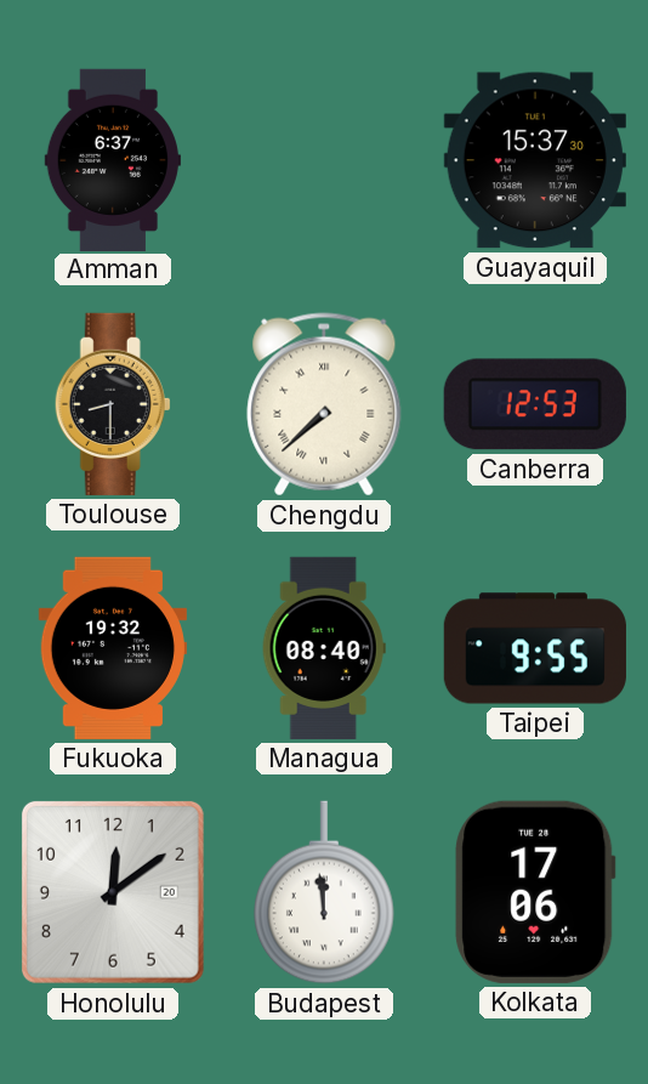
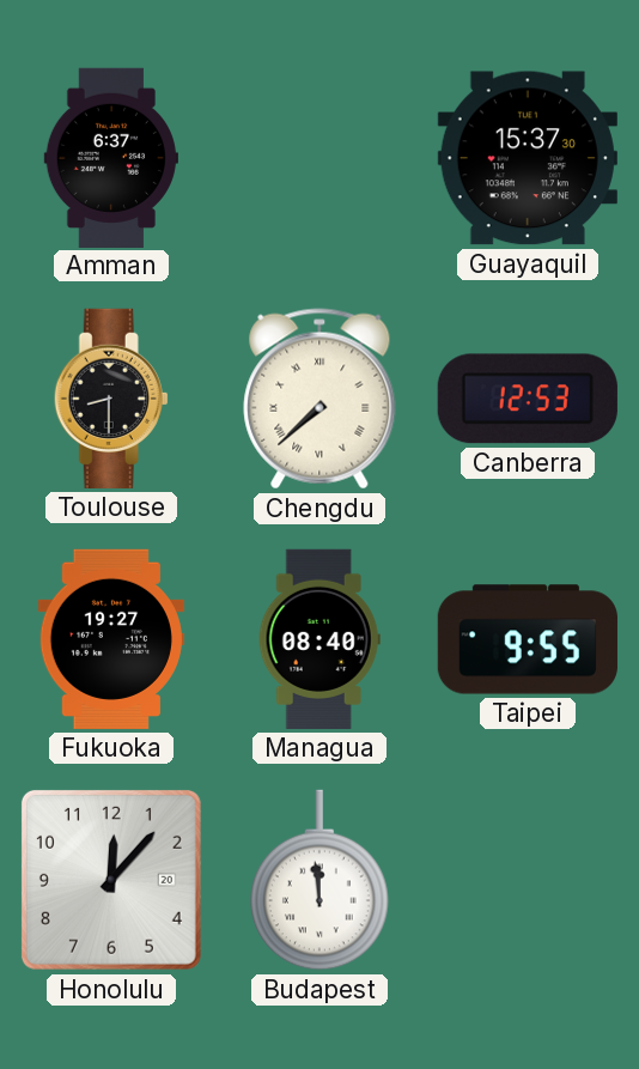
Fukuoka: 19:32 -> 19:27 (111, 639)
Honolulu: 12:09 -> 12:07 (111, 880)
Kolkata: 17:06 -> none (535, 892)
